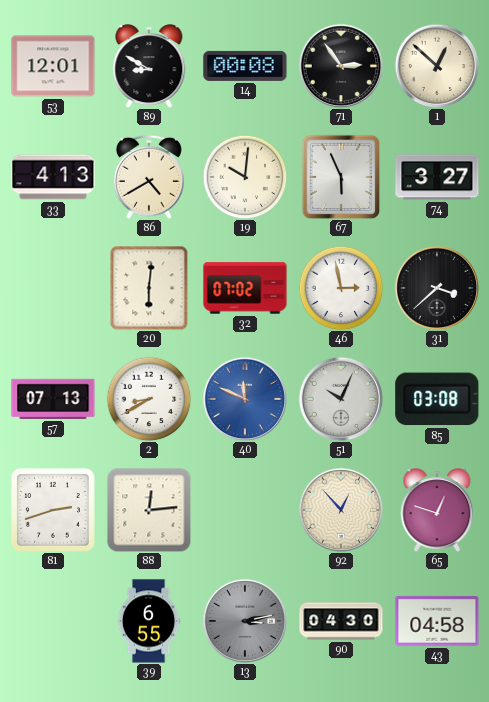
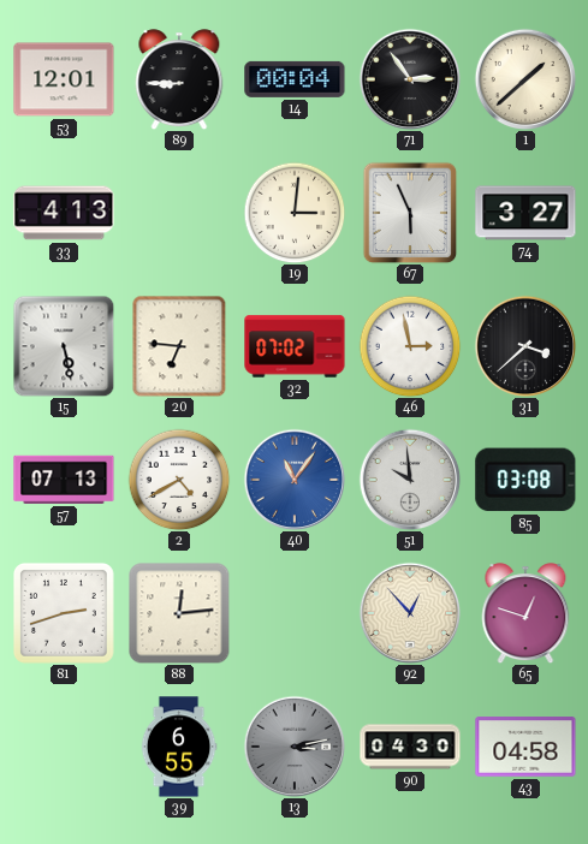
89: 8:50 -> 8:45 (179, 79)
14: 00:08 -> 00:04 (295, 79)
1: 12:52 -> 1:38 (525, 79)
86: 4:40 -> none (149, 177)
19: 10:01 -> 3:01 (295, 213)
15: none -> 5:28 (64, 346)
20: 6:01 -> 6:46 (179, 346)
2: 8:40 -> 4:40 (179, 480)
40: 11:49 -> 11:06 (295, 480)
51: 10:04 -> 9:59 (410, 480)
